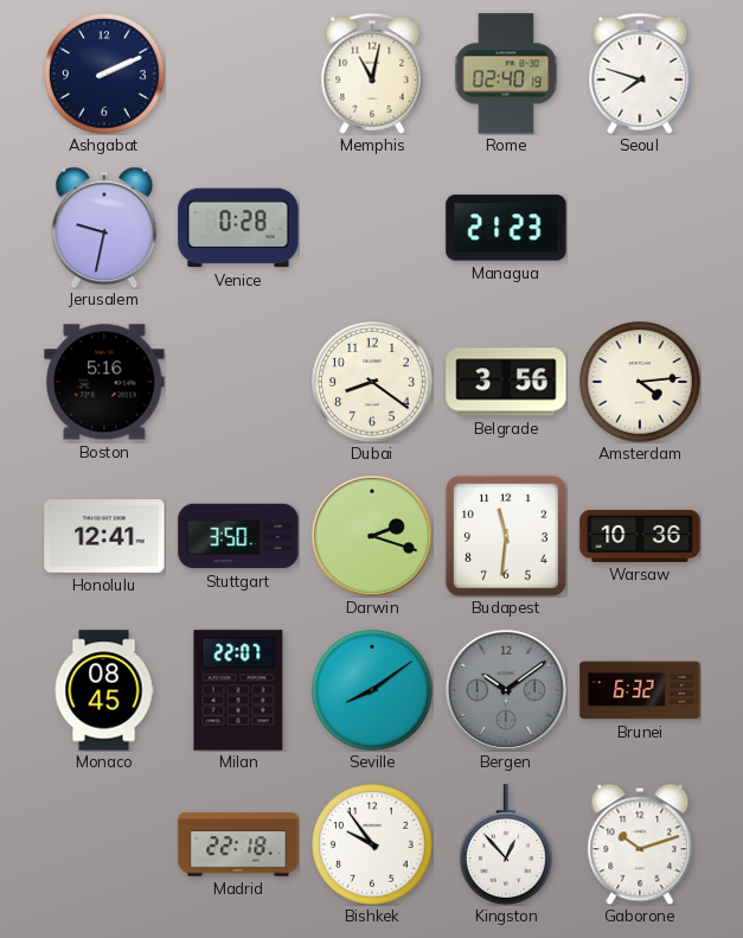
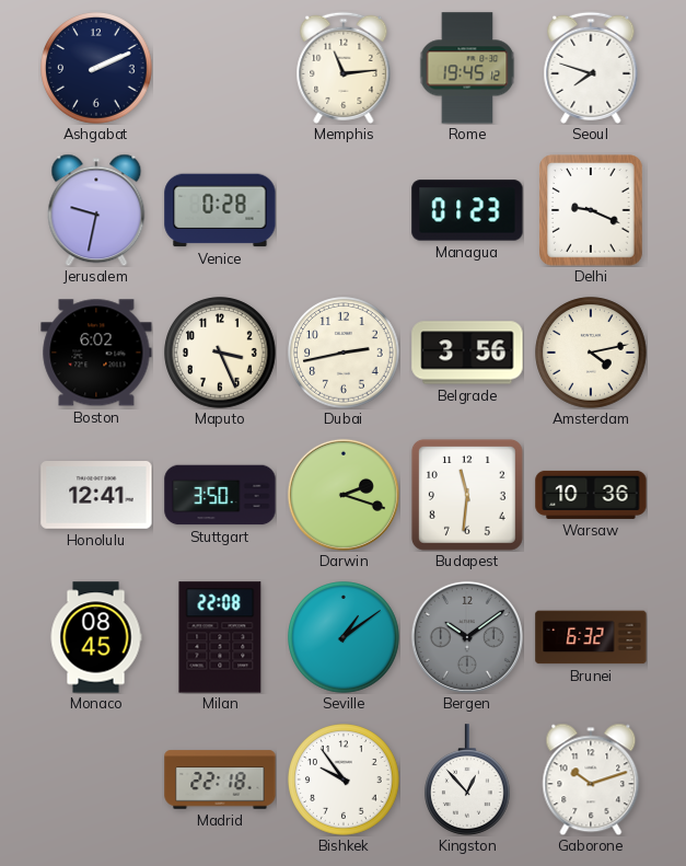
Memphis: 11:02 -> 11:14 (344, 68)
Rome: 02:40 -> 19:45 (467, 68)
Managua: 21:23 -> 01:23 (467, 210)
Delhi: none -> 9:19 (591, 210)
Boston: 5:16 -> 6:02 (96, 353)
Maputo: none -> 3:26 (220, 353)
Dubai: 8:21 -> 2:43 (344, 353)
Amsterdam: 4:14 -> 4:13 (591, 353)
Milan: 22:07 -> 22:08 (220, 637)
Seville: 8:09 -> 1:09 (344, 637)
